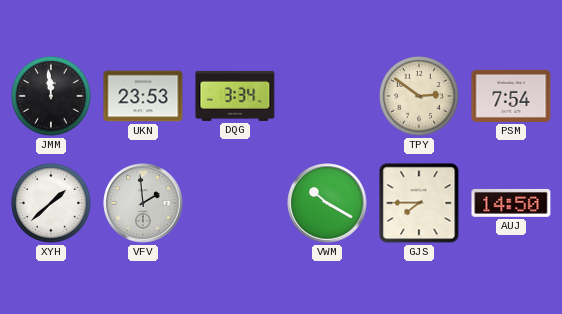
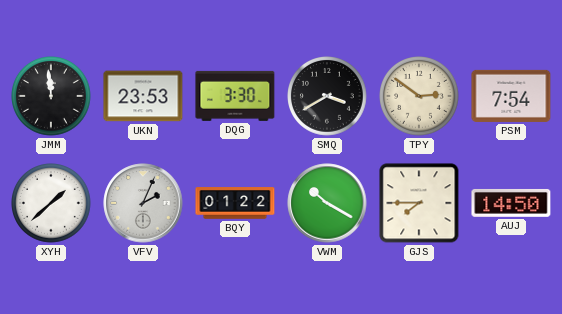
DQG: 3:34 -> 3:30 (235, 96)
SMQ: none -> 3:40 (328, 97)
VFV: 1:59 -> 2:04 (143, 203)
BQY: none -> 01:22 (235, 203)
